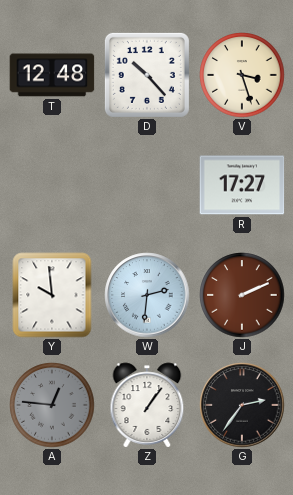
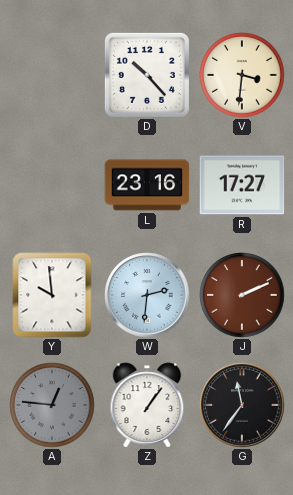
T: 12:48 -> none (52, 75)
V: 3:27 -> 3:31 (242, 75)
L: none -> 23:16 (147, 185)
G: 2:36 -> 11:36 (242, 405)
